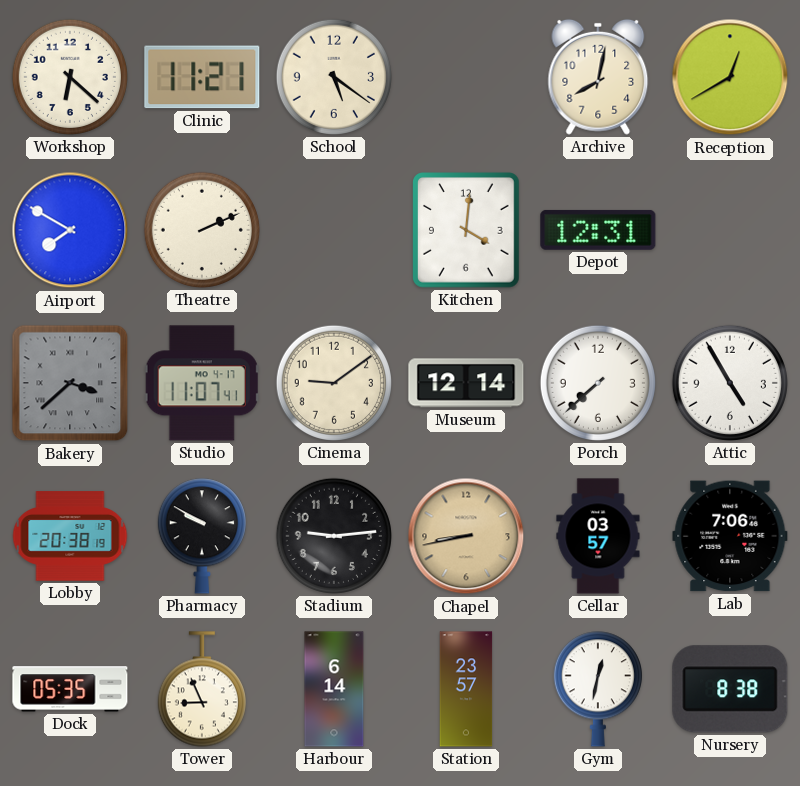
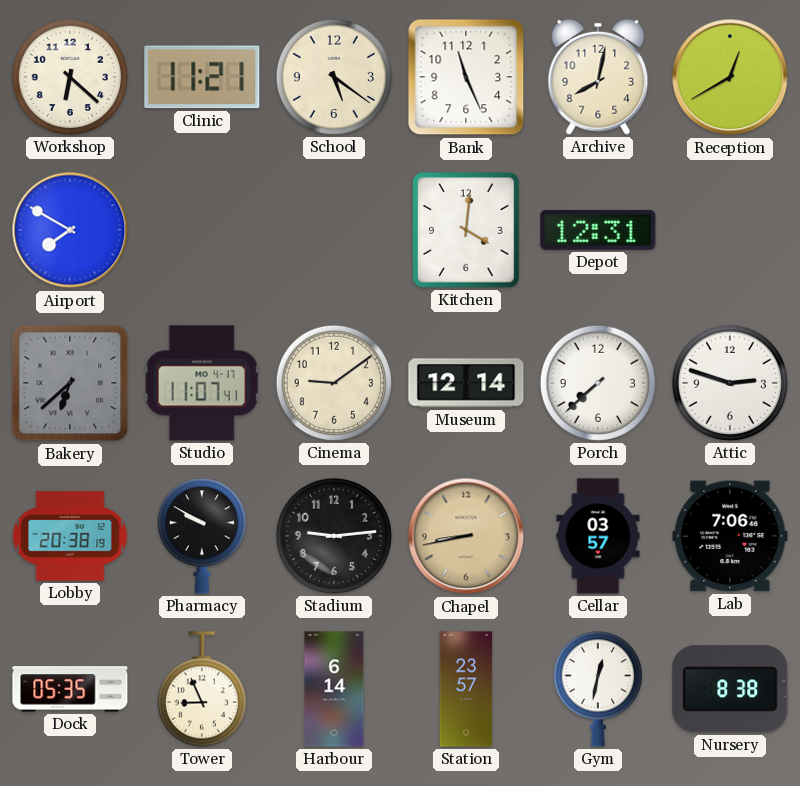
Bank: none -> 11:26 (466, 77)
Theatre: 2:11 -> none (202, 230)
Bakery: 3:38 -> 6:38 (70, 383)
Attic: 4:55 -> 2:48 (730, 383)
